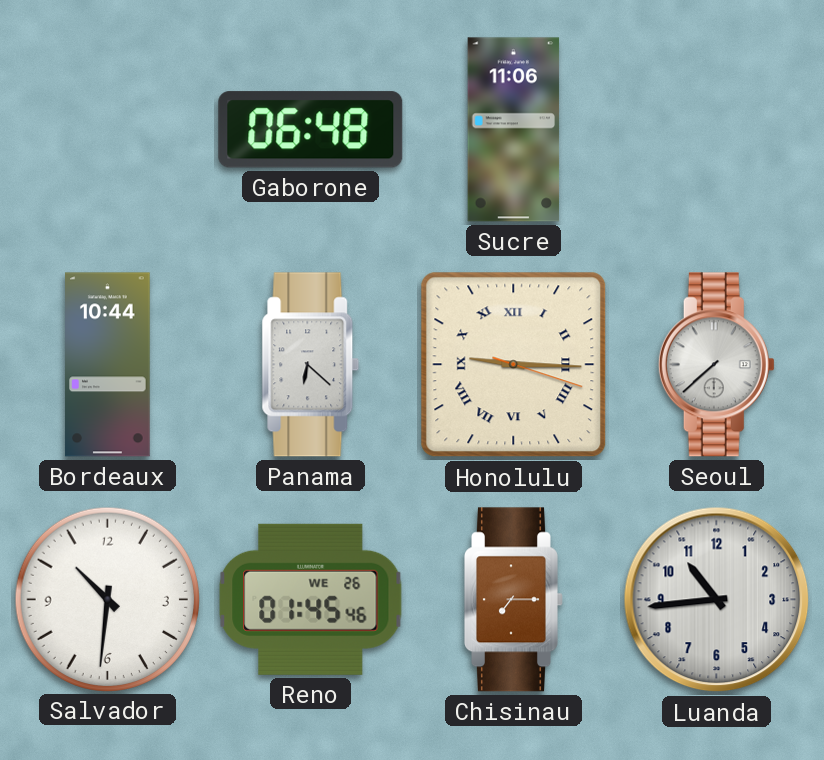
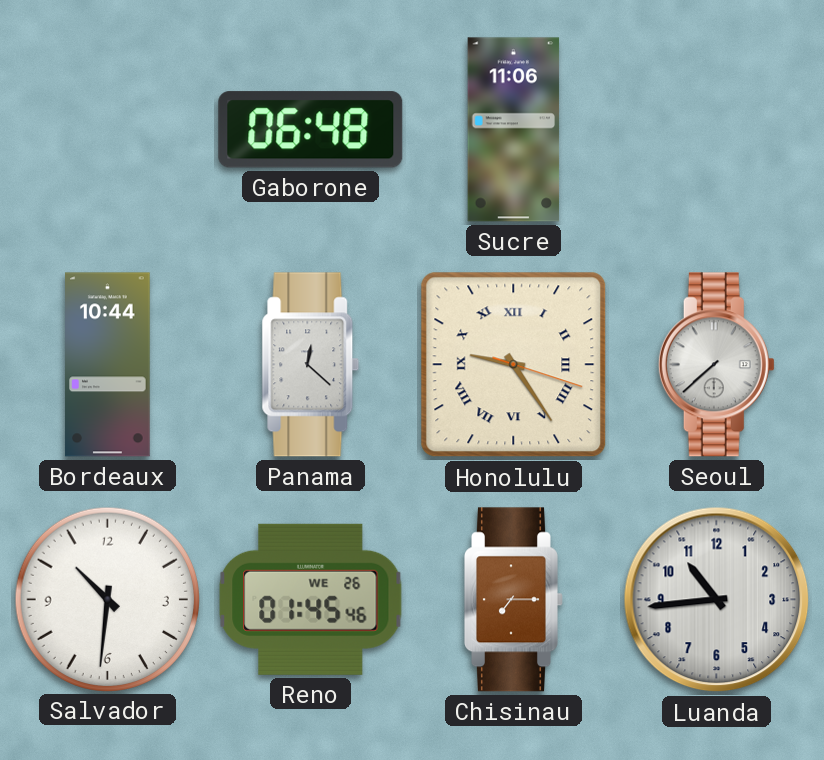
Panama: 6:22 -> 12:22 (311, 365)
Honolulu: 9:15 -> 9:24 (514, 365)
